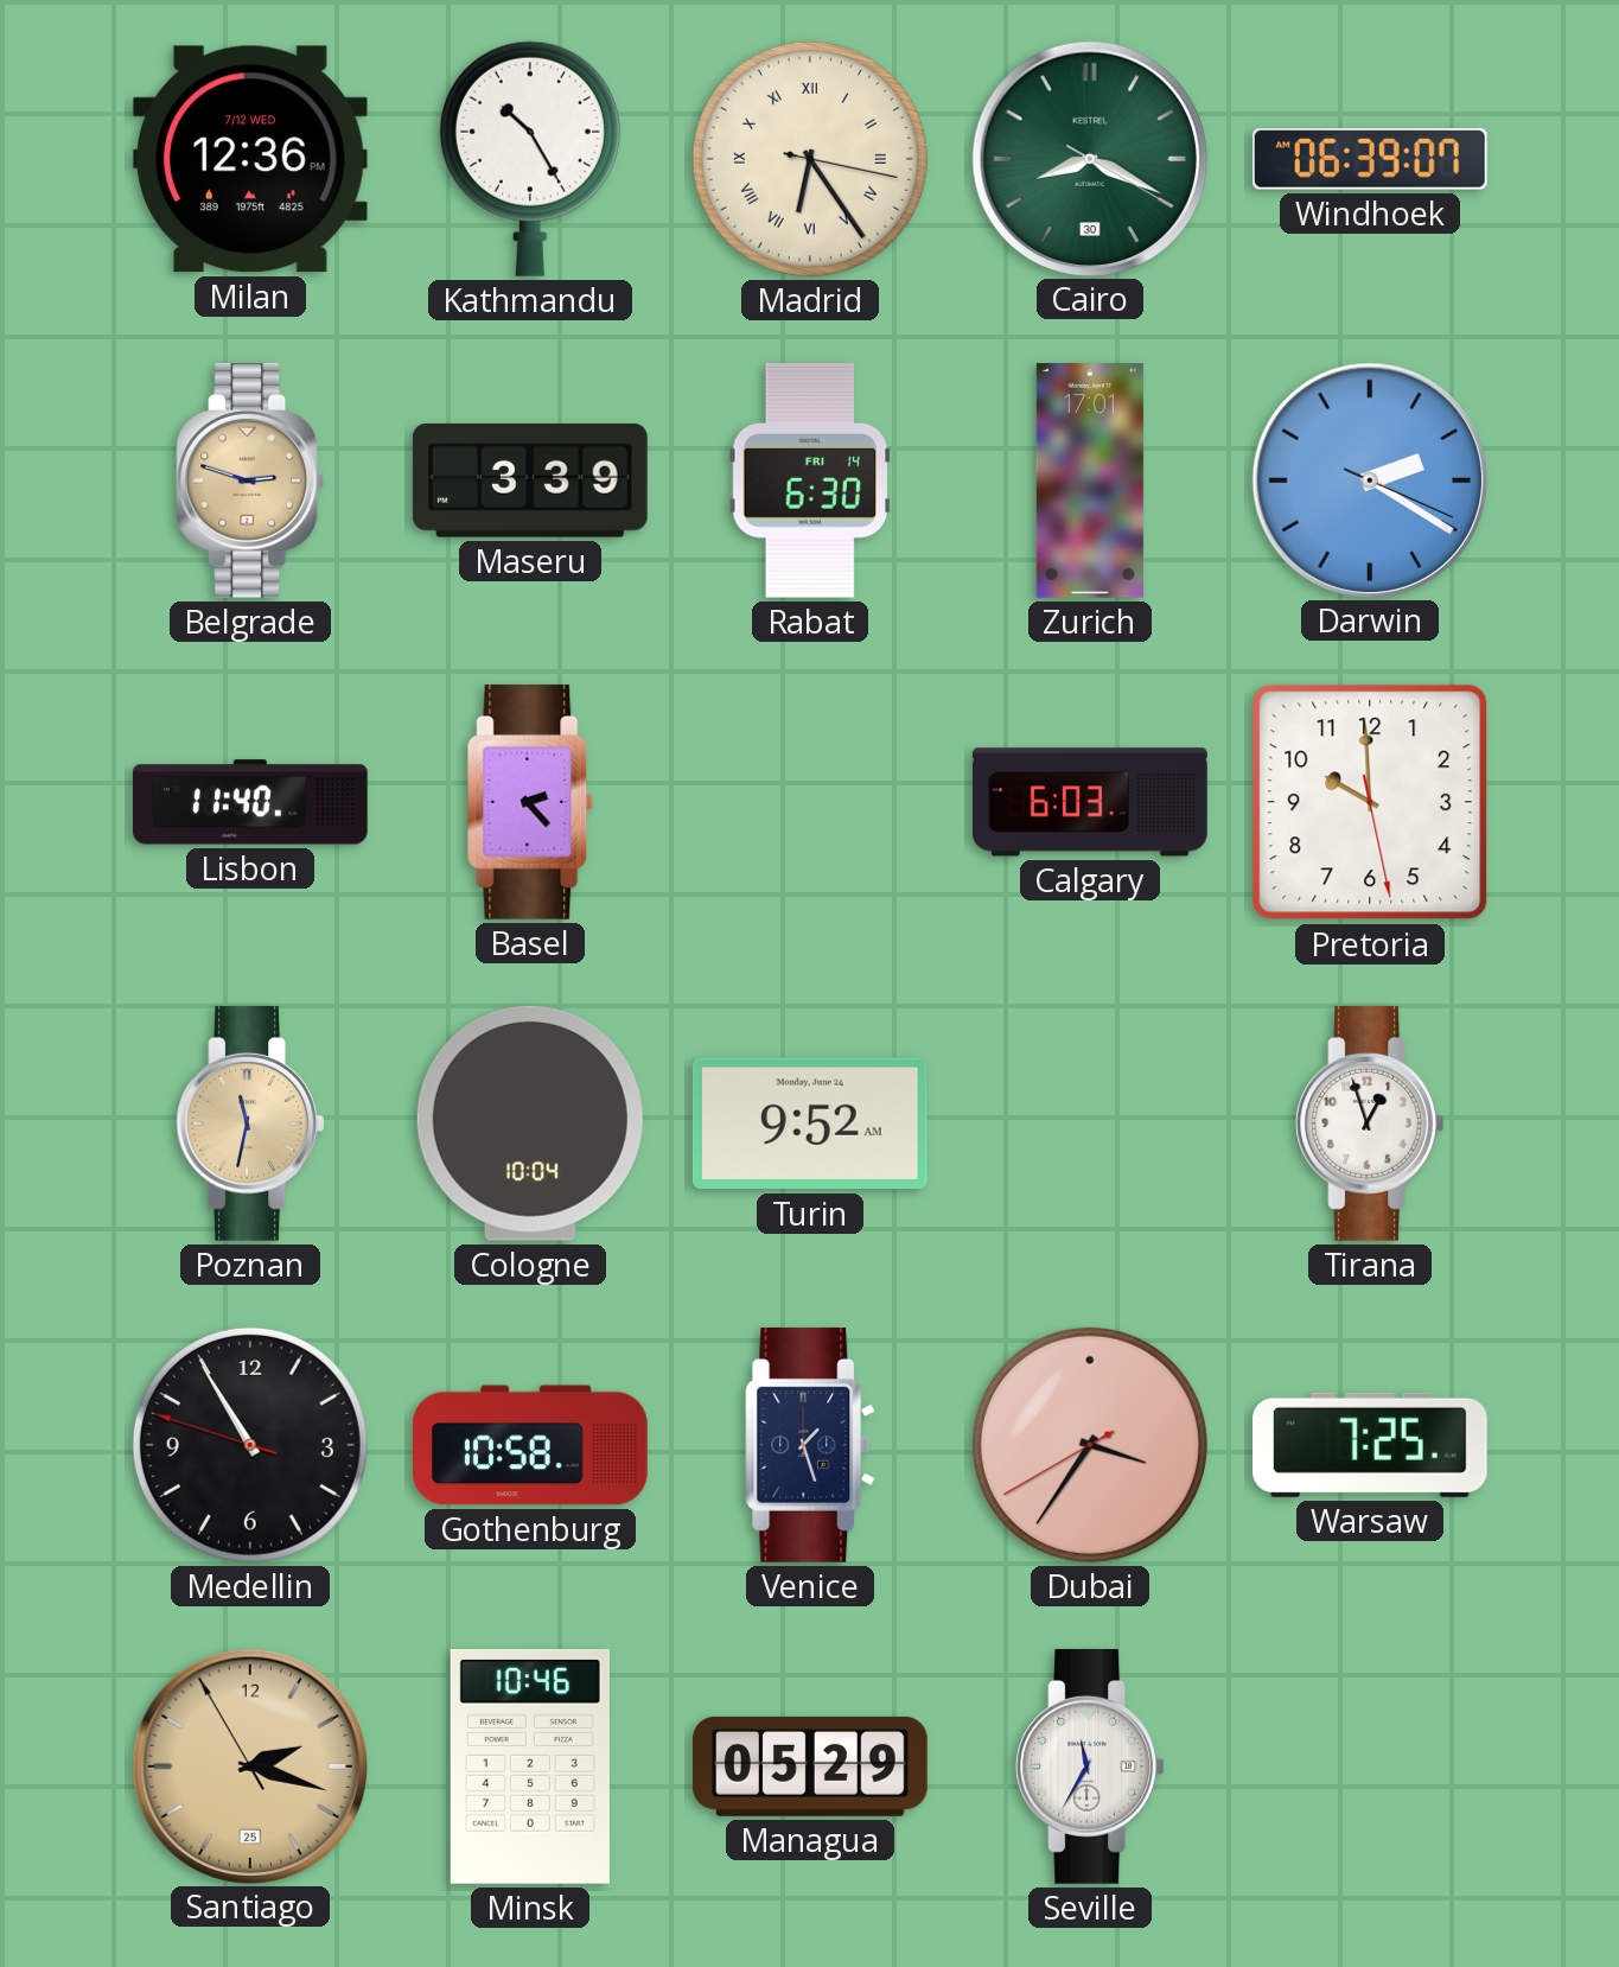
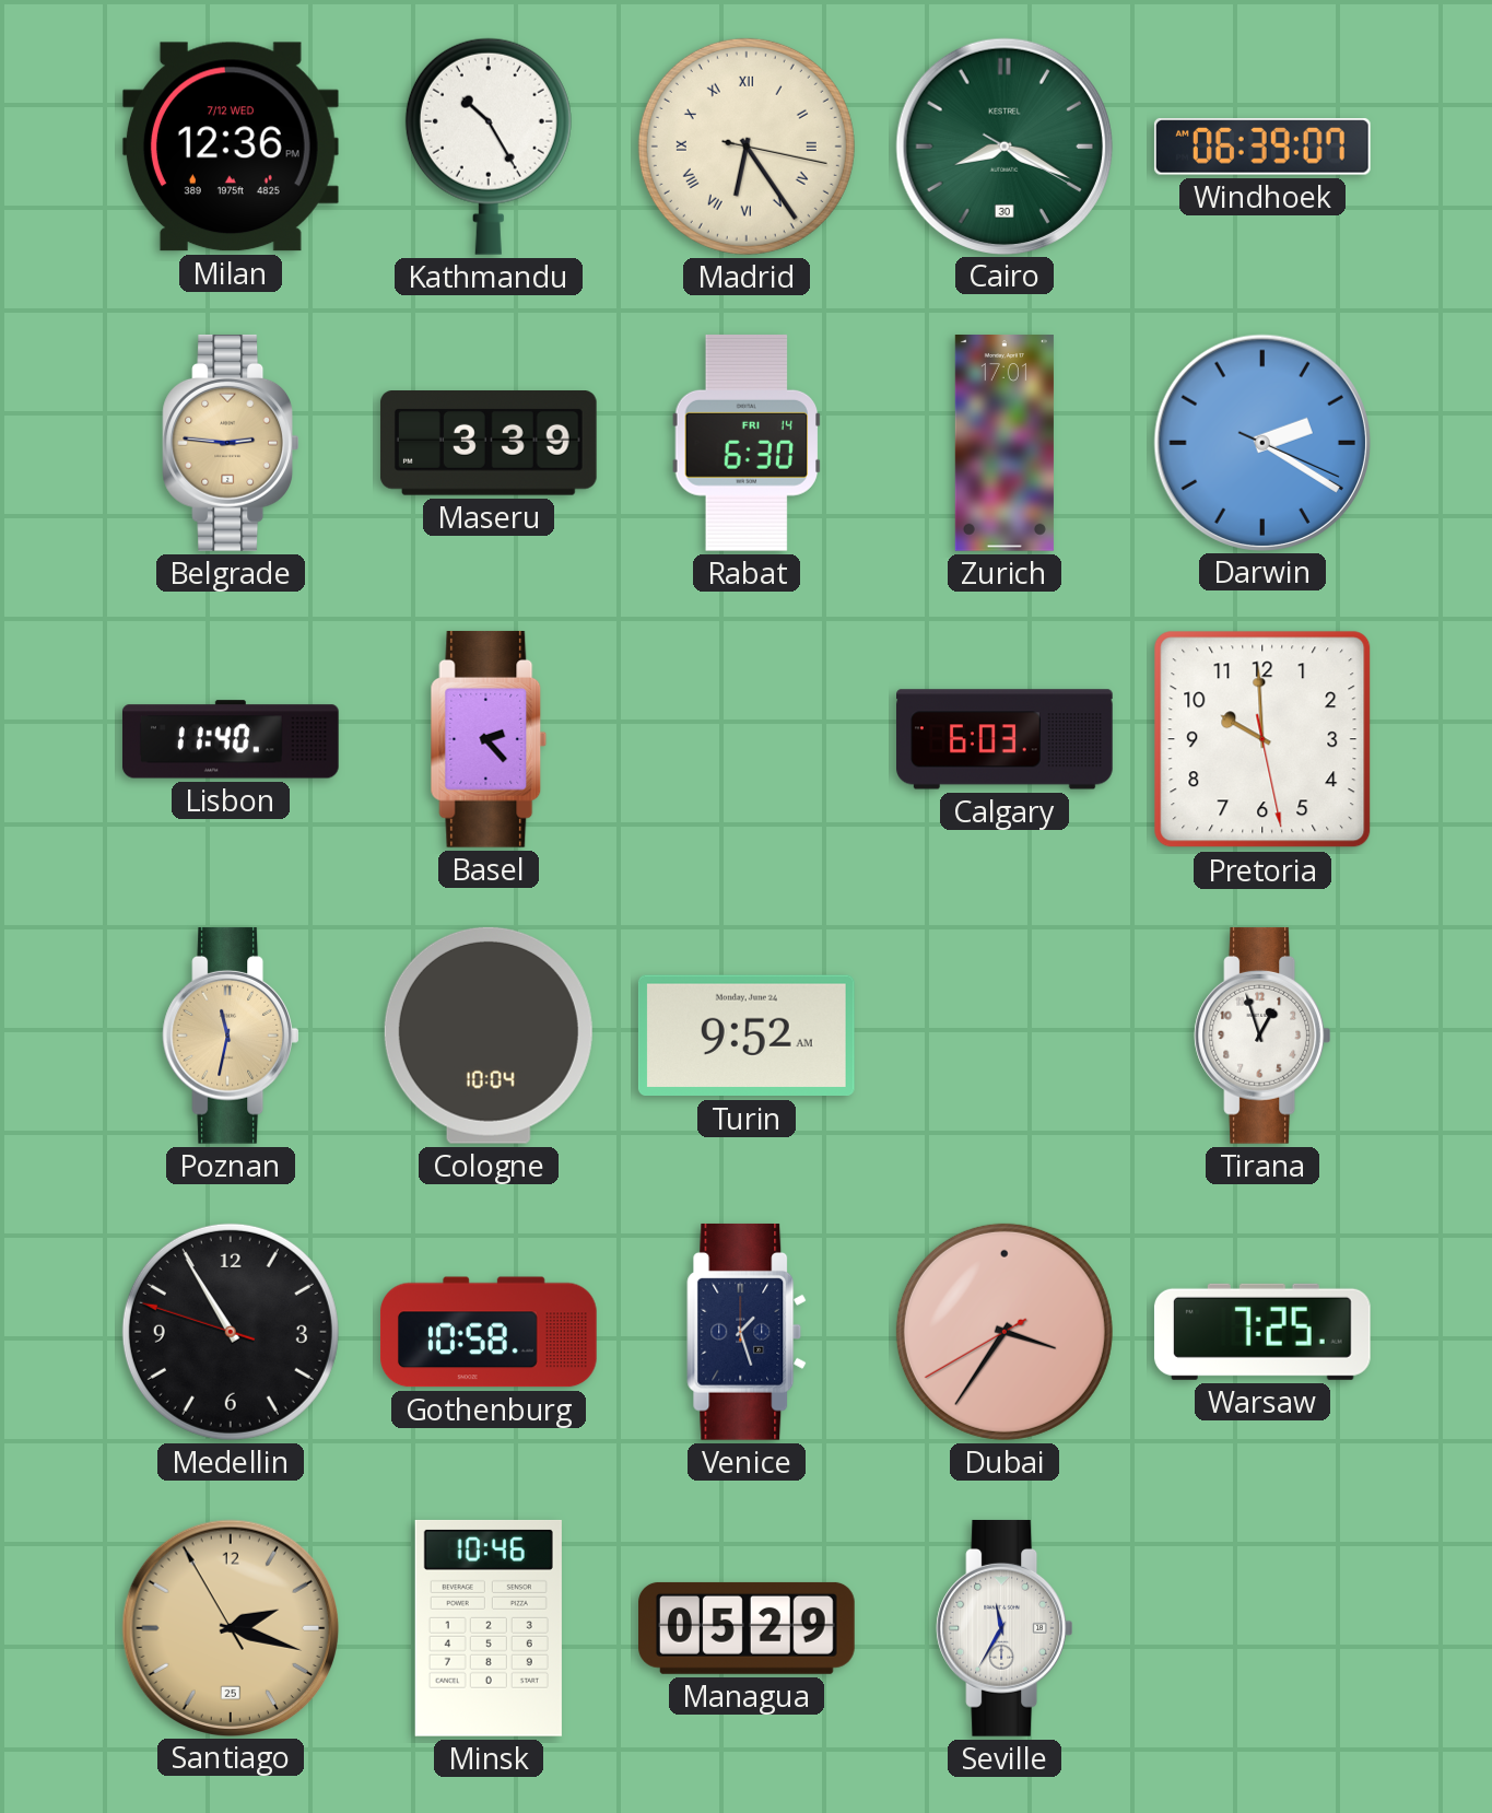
Belgrade: 2:48 -> 2:46 (230, 443)
